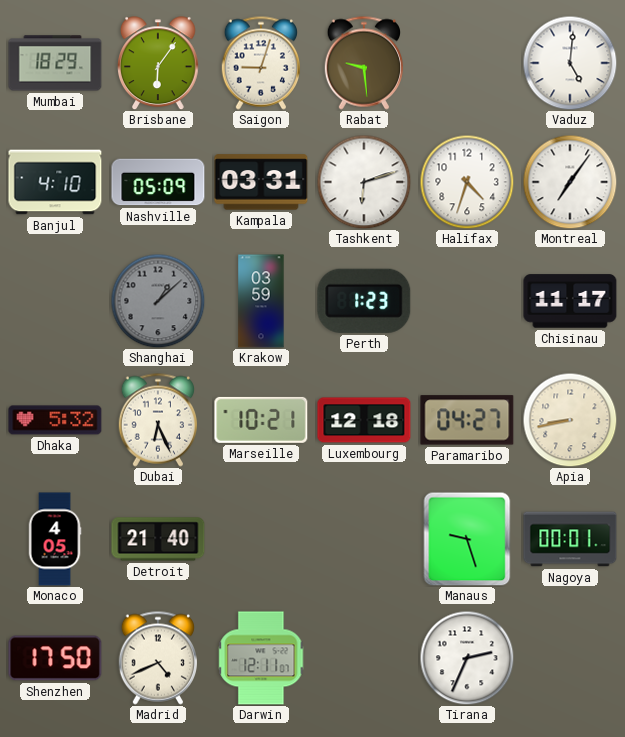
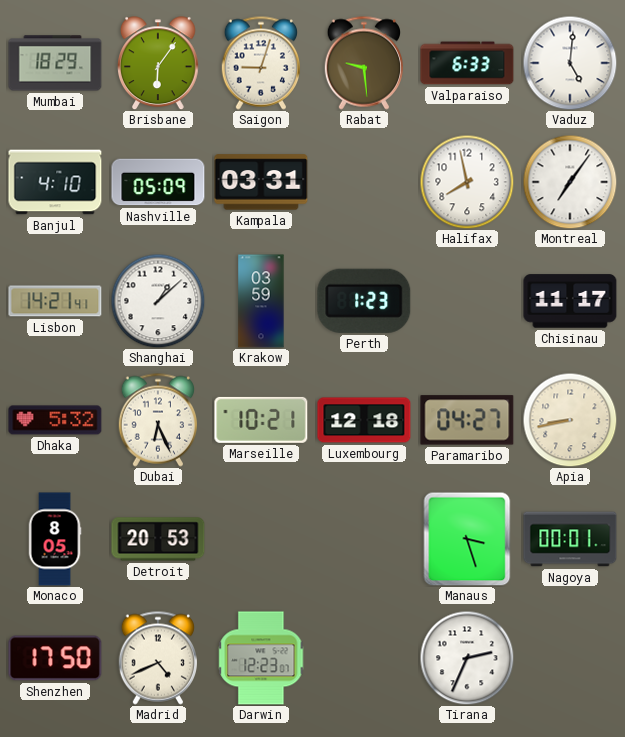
Valparaiso: none -> 6:33 (467, 63)
Tashkent: 6:12 -> none (364, 182)
Halifax: 4:33 -> 7:58 (467, 182)
Lisbon: none -> 14:21 (55, 301)
Shanghai dial: grey -> white (158, 301)
Monaco: 4:05 -> 8:05 (55, 539)
Detroit: 21:40 -> 20:53 (158, 539)
Manaus: 9:27 -> 3:27 (467, 539)
Darwin: 12:11 -> 12:23 (261, 658)
